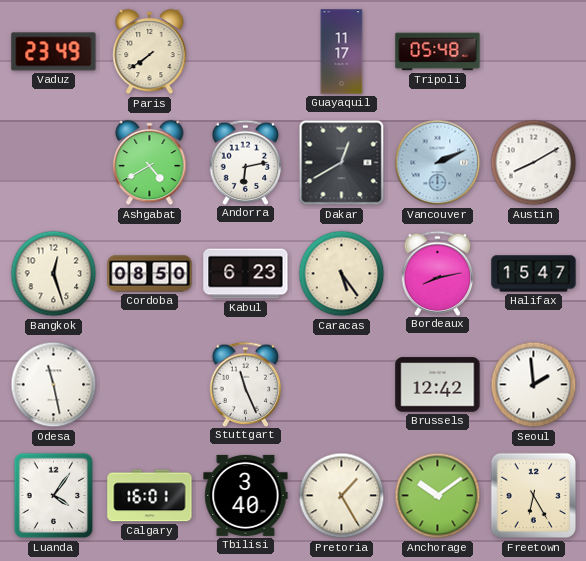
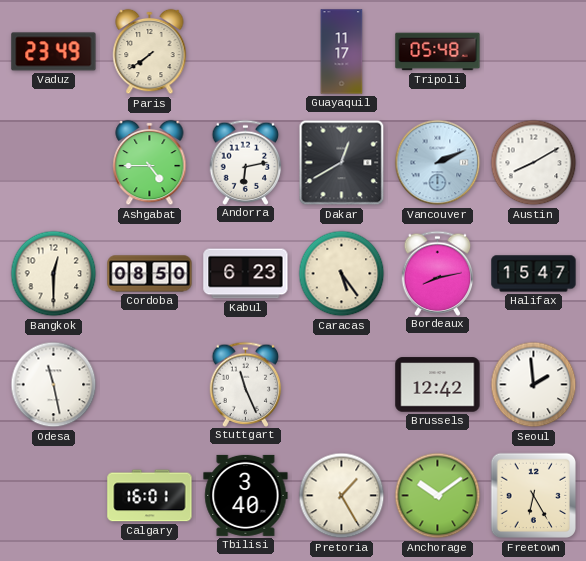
Ashgabat: 4:40 -> 4:45 (150, 163)
Bangkok: 12:27 -> 12:30 (54, 274)
Luanda: 4:06 -> none (54, 496)
